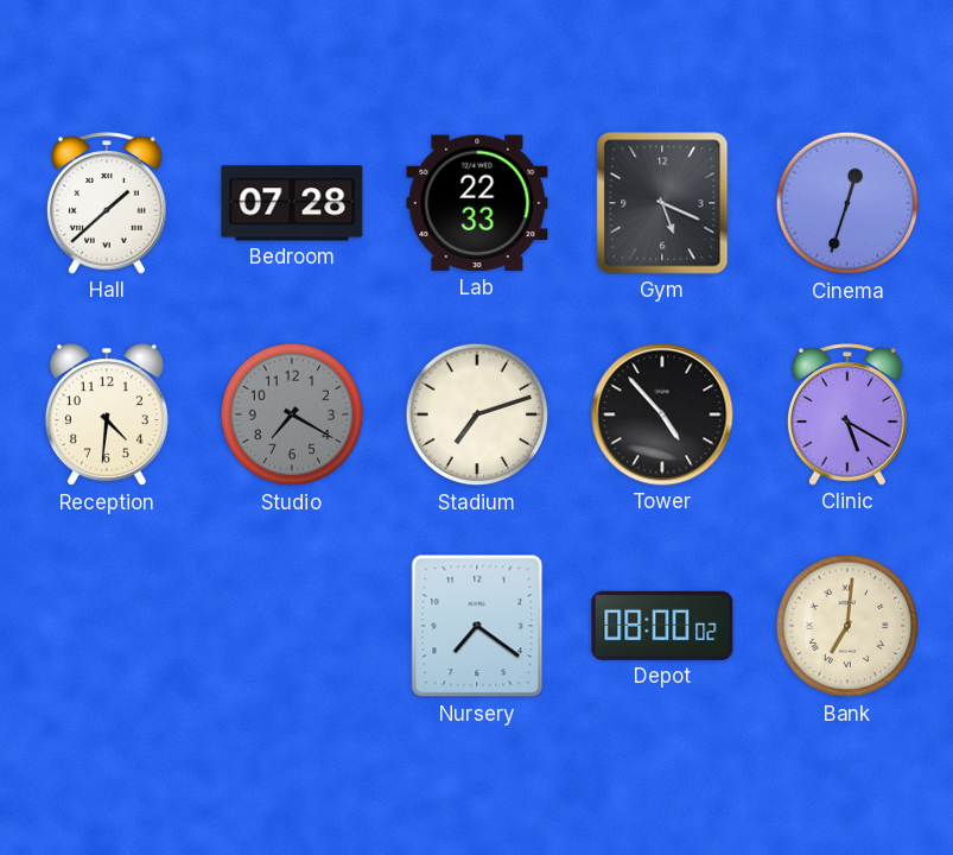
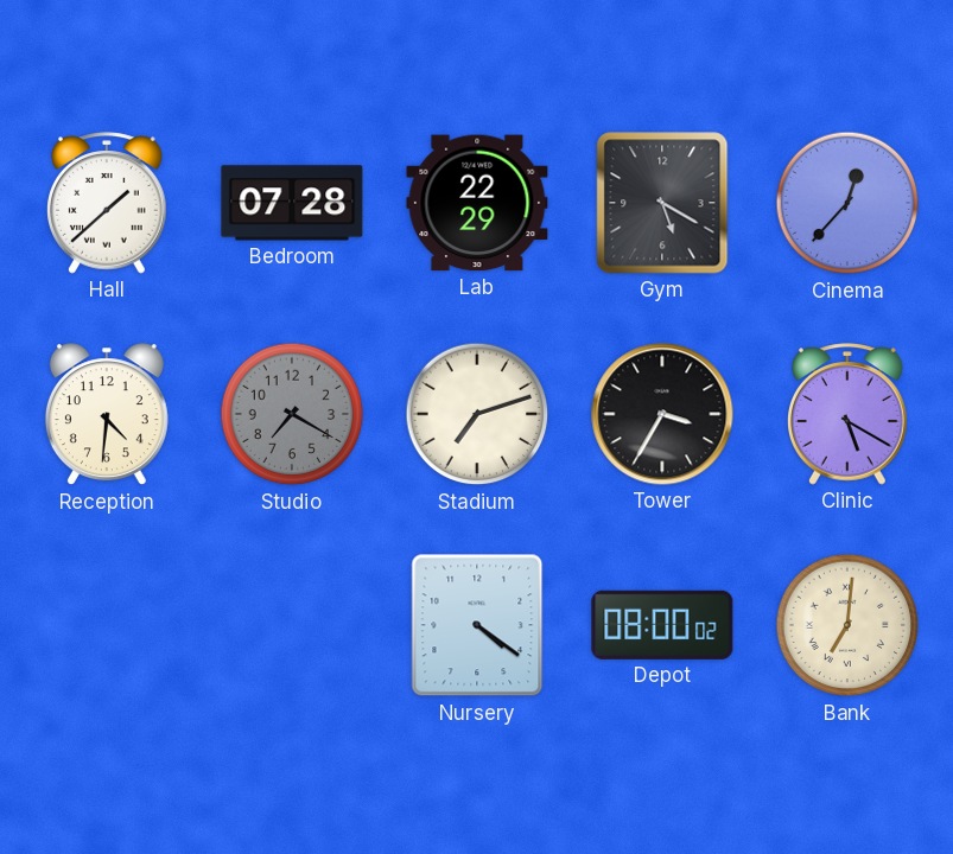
Lab: 22:33 -> 22:29 (477, 203)
Gym: 5:19 -> 5:20 (662, 203)
Cinema: 12:33 -> 12:37 (847, 203)
Tower: 4:53 -> 3:35 (662, 414)
Nursery: 7:21 -> 4:21 (477, 625)
